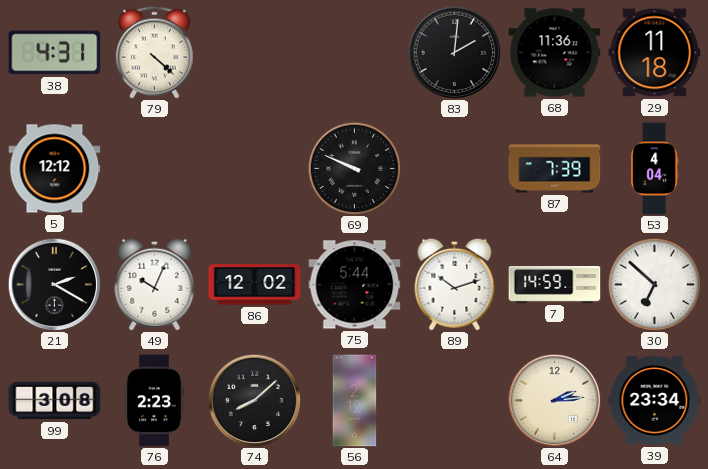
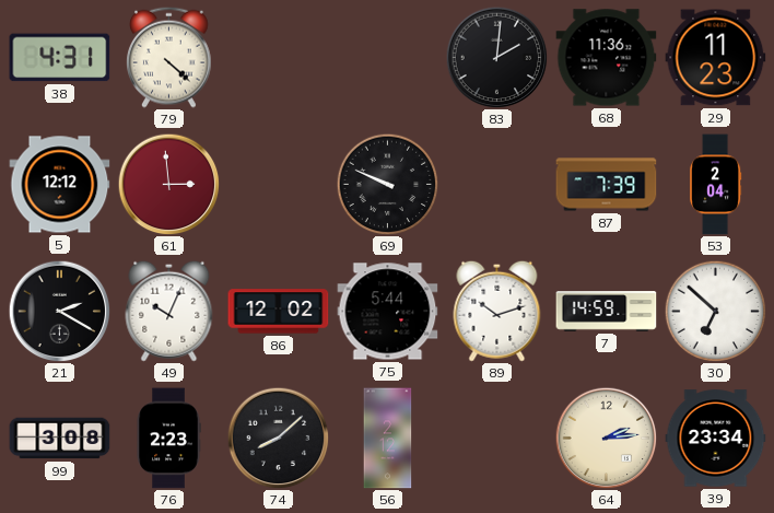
29: 11:18 -> 11:23 (716, 58)
61: none -> 2:59 (168, 184)
53: 4:04 -> 2:04 (716, 185)
